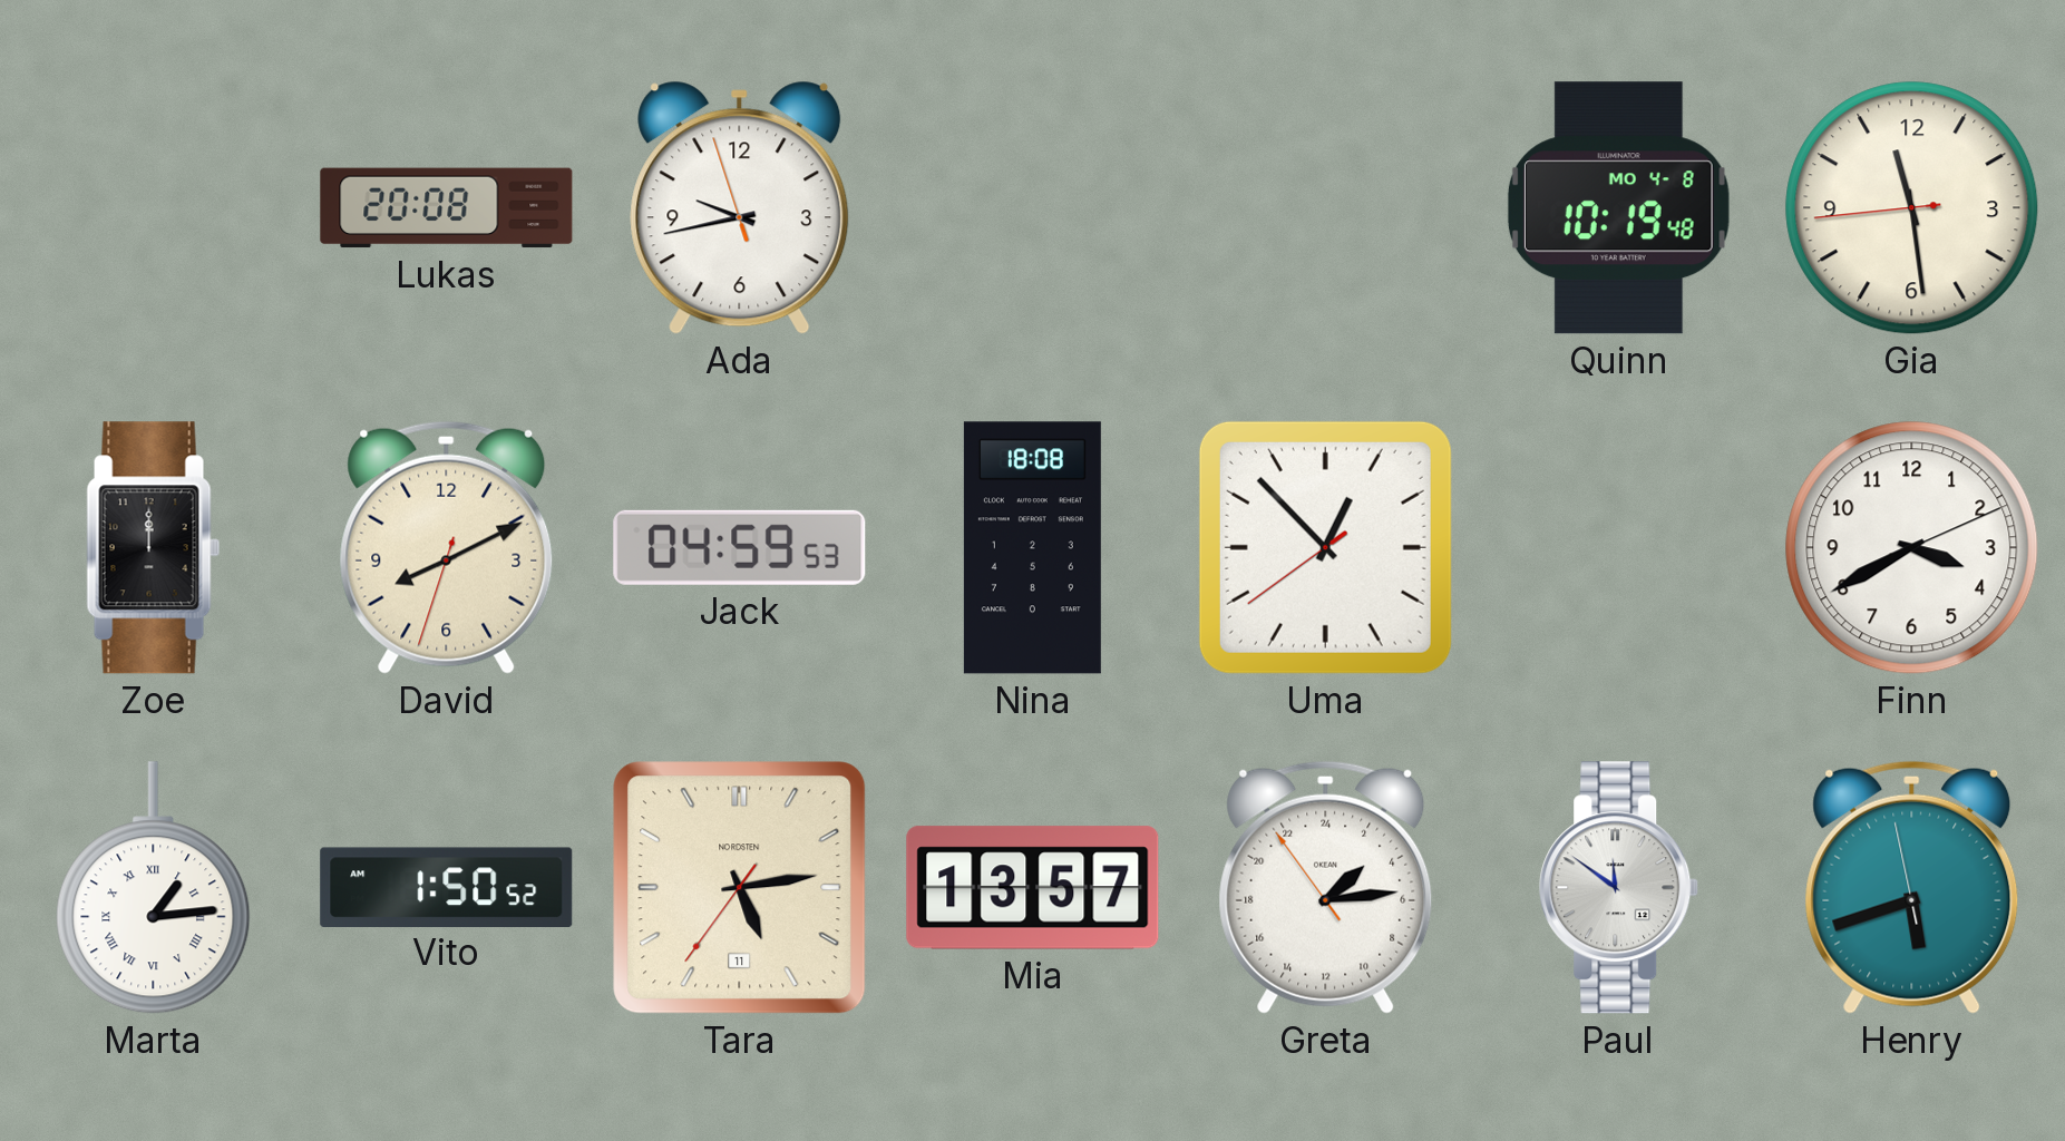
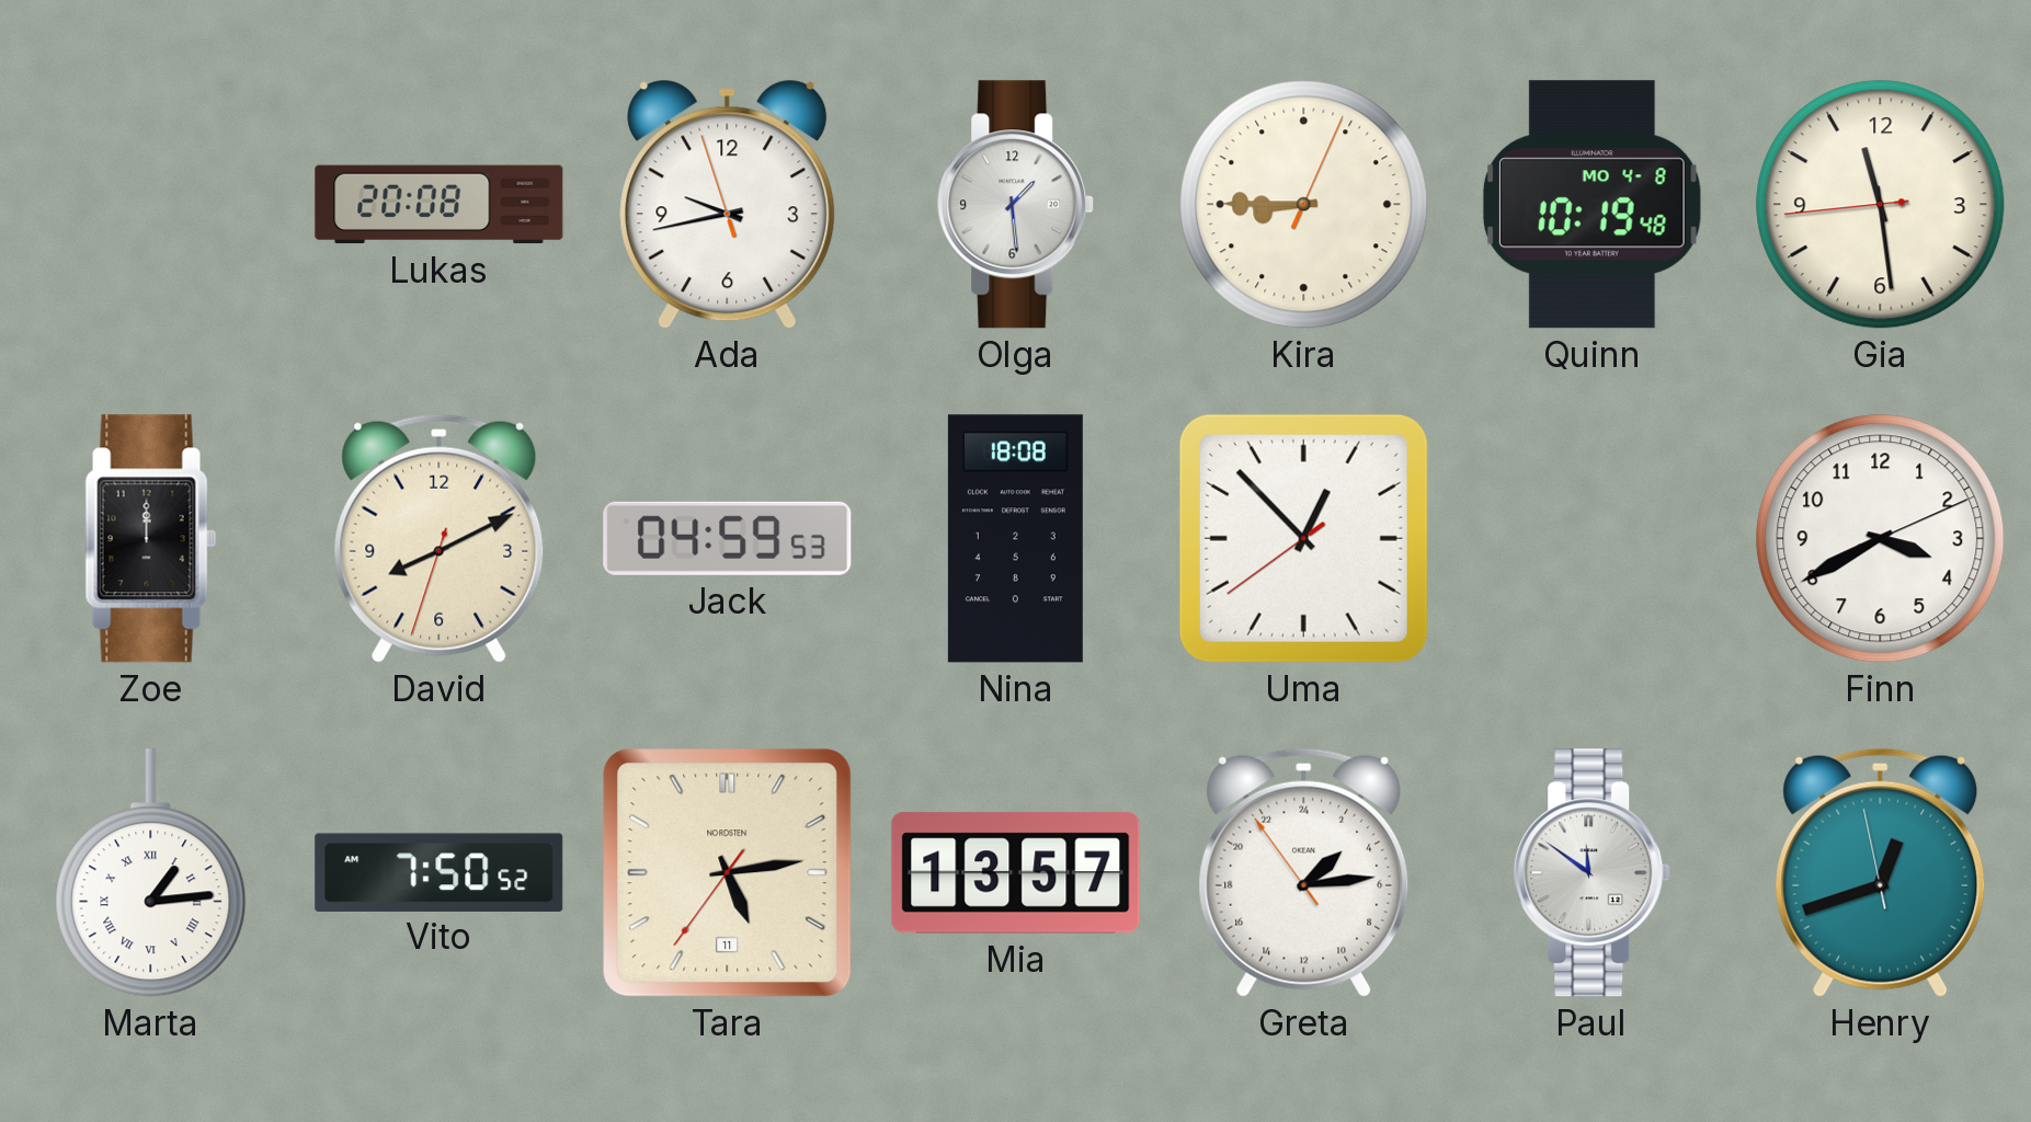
Olga: none -> 1:29 (1016, 205)
Kira: none -> 8:45 (1304, 205)
Vito: 1:50 -> 7:50 (440, 872)
Henry: 5:41 -> 12:41 (1881, 872)
